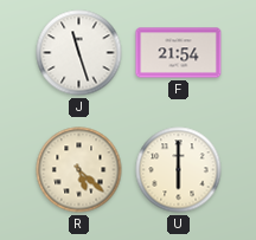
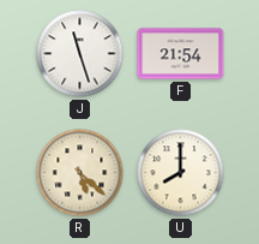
U: 6:00 -> 8:00 (181, 173)
